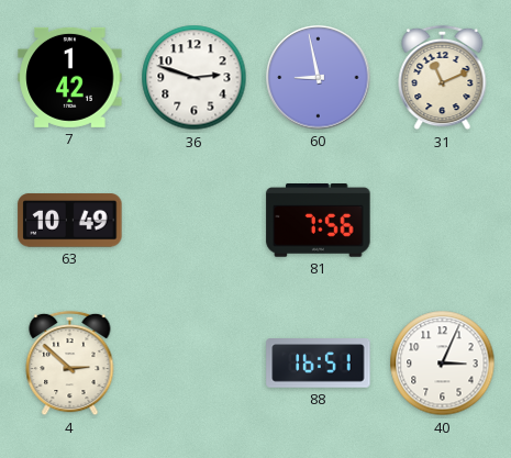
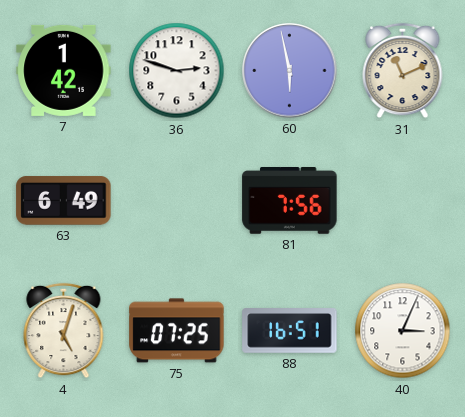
60: 8:58 -> 5:58 (290, 71)
63: 10:49 -> 6:49 (64, 201)
4: 2:52 -> 5:03 (64, 331)
75: none -> 07:25 (177, 331)
